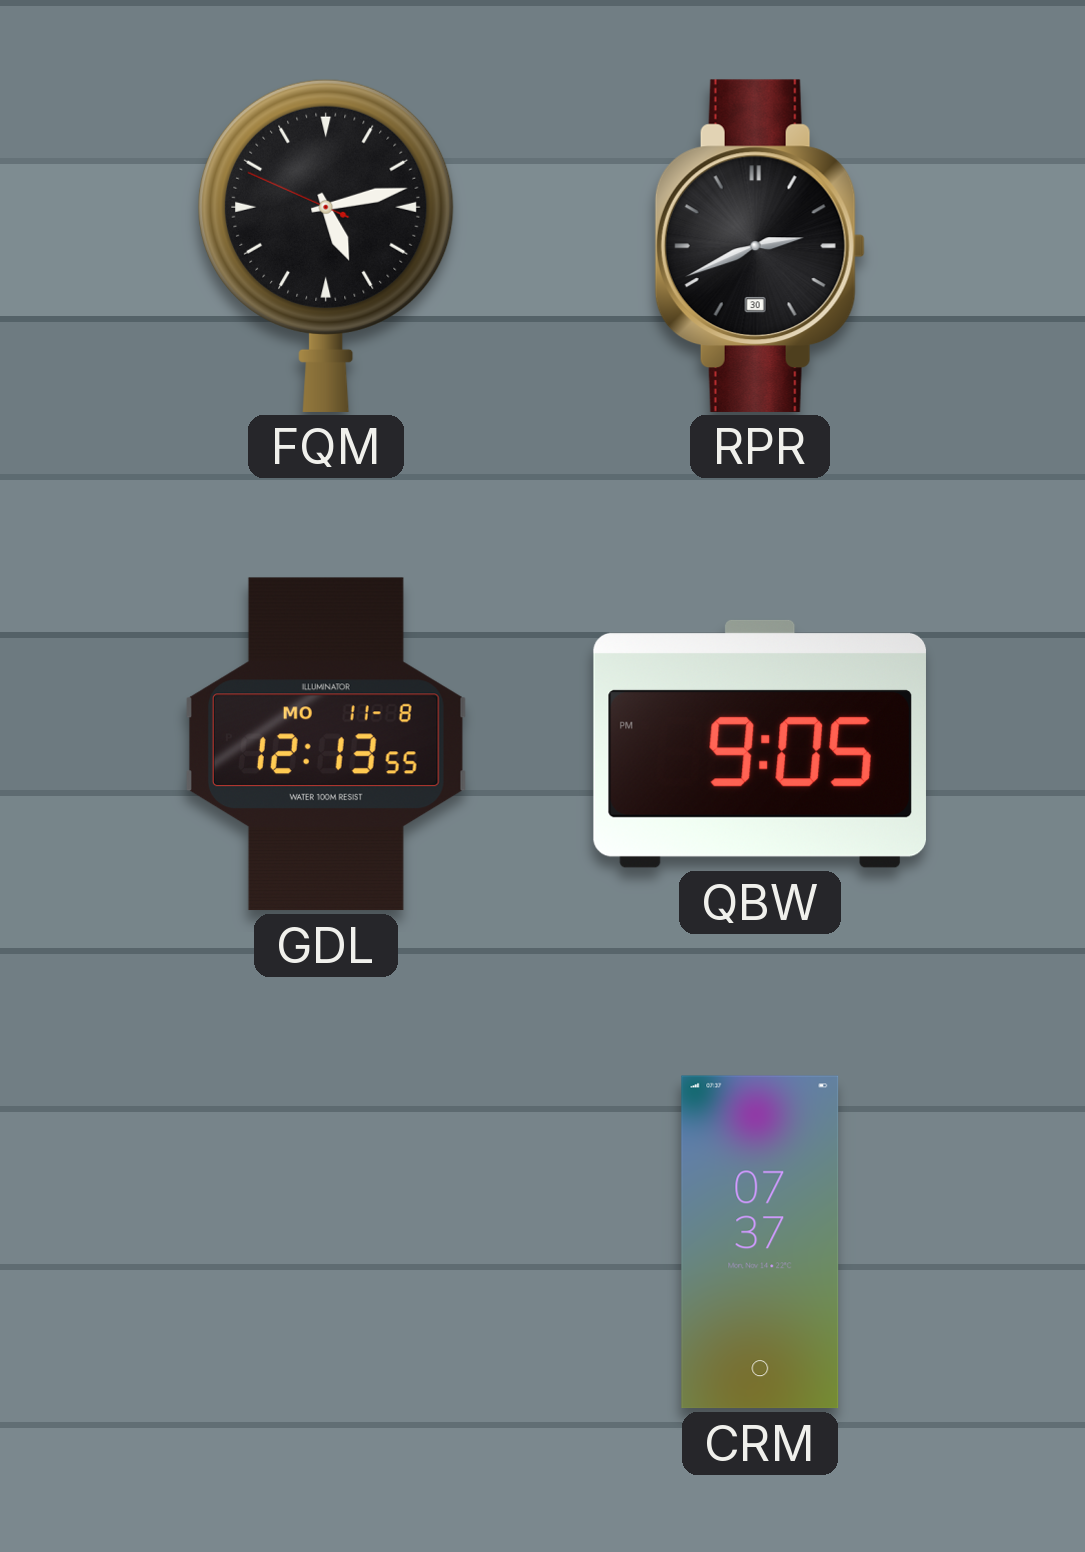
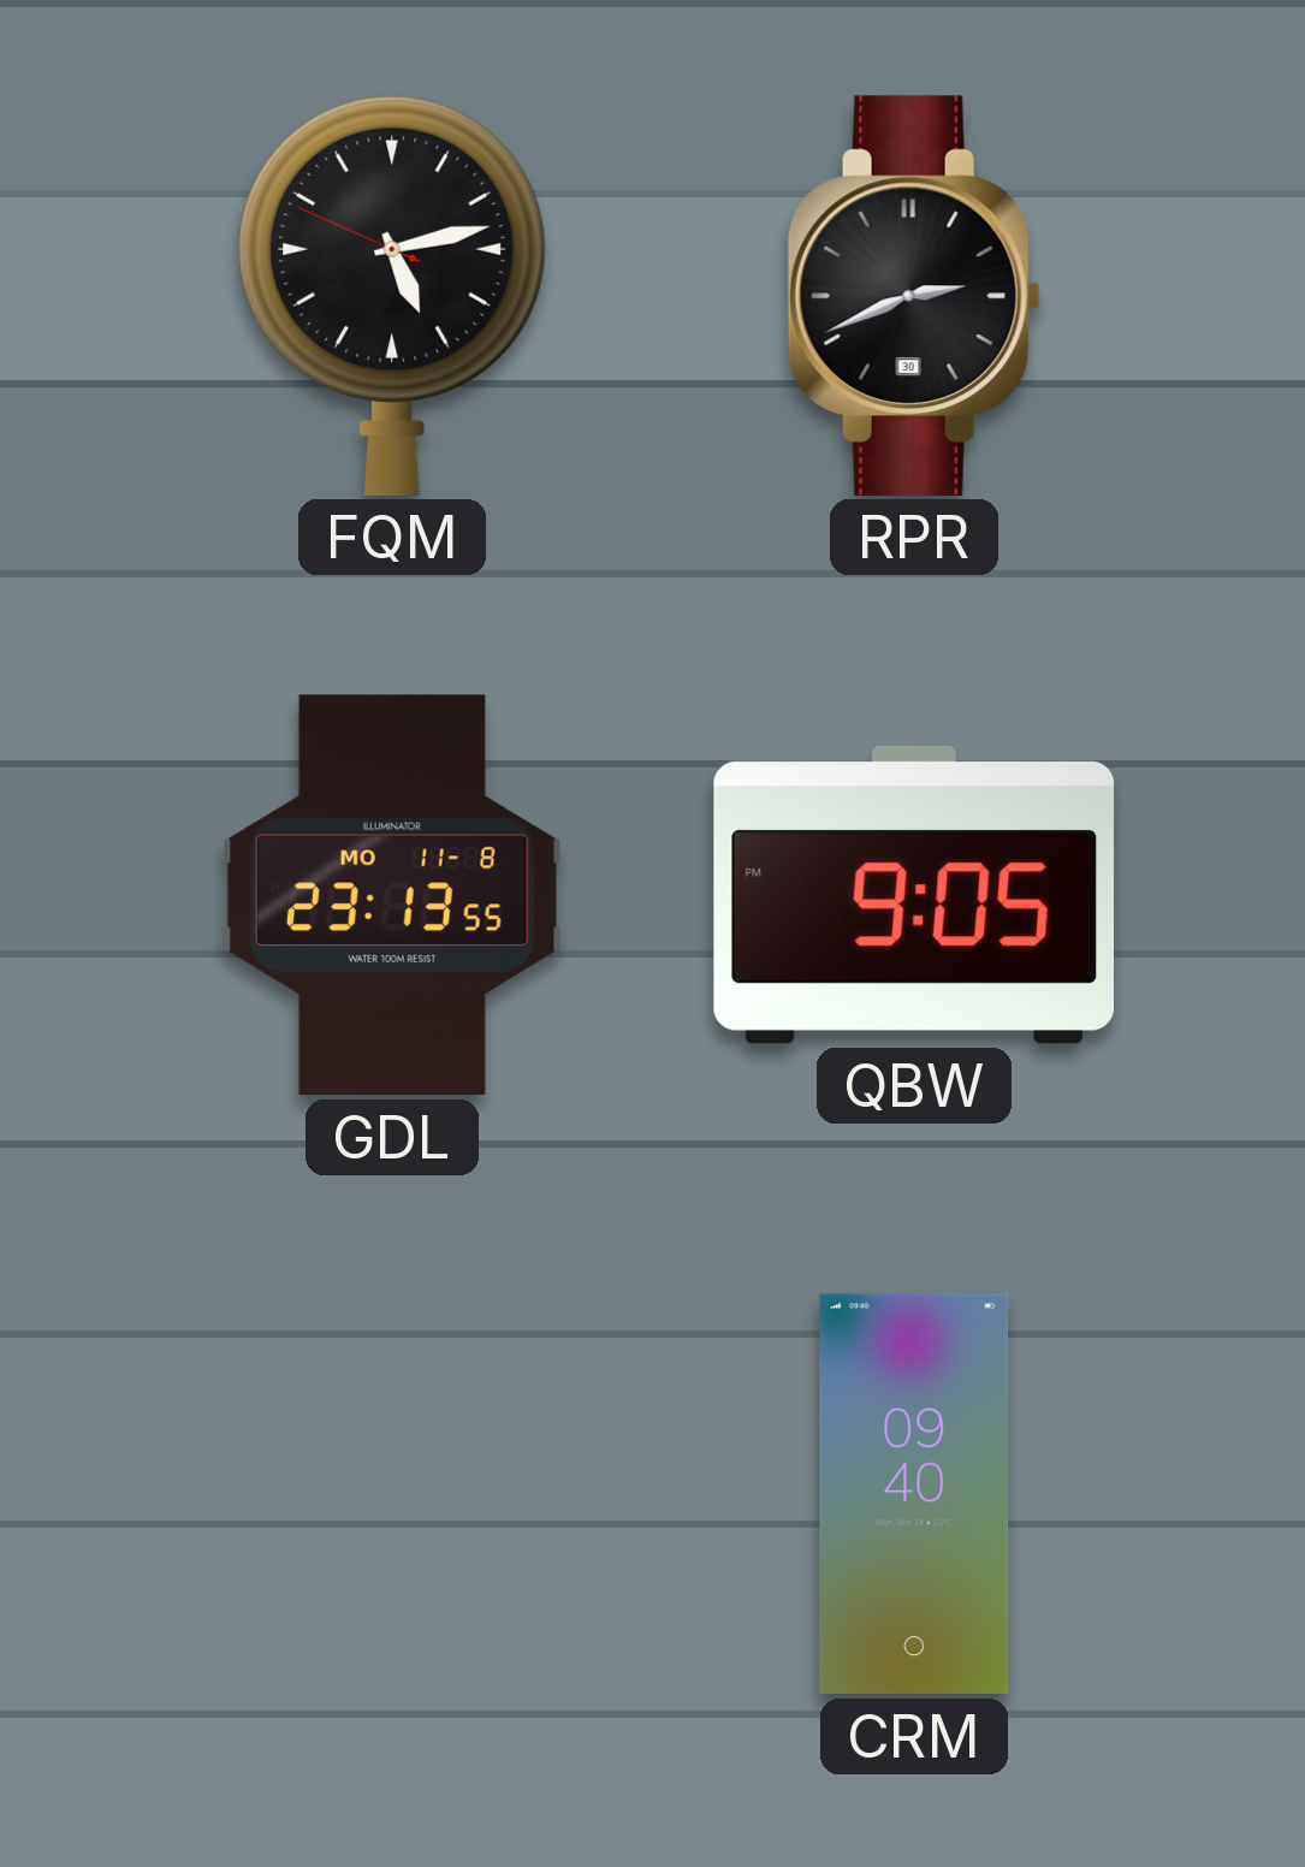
GDL: 12:13 -> 23:13 (392, 895)
CRM: 07:37 -> 09:40 (914, 1494)
